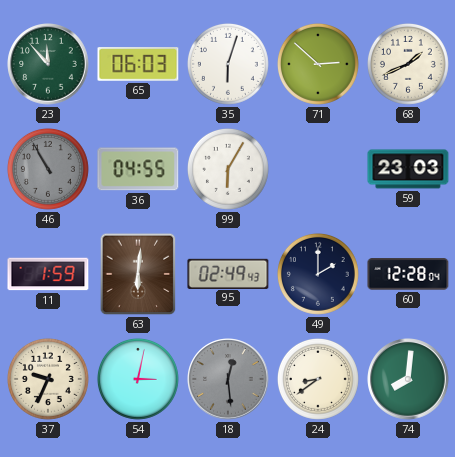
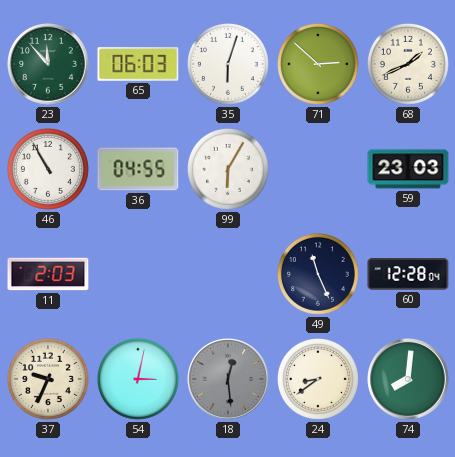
46 dial: grey -> white (48, 169)
11: 1:59 -> 2:03 (48, 274)
63: 6:01 -> none (138, 274)
95: 02:49 -> none (228, 273)
49: 2:00 -> 11:26 (318, 274)
